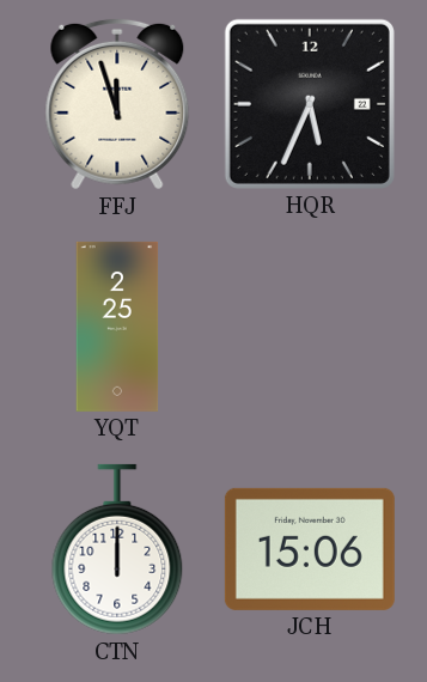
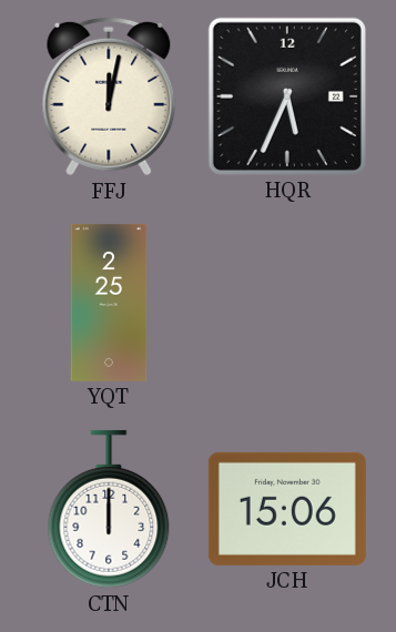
FFJ: 11:57 -> 12:02 (109, 96)
